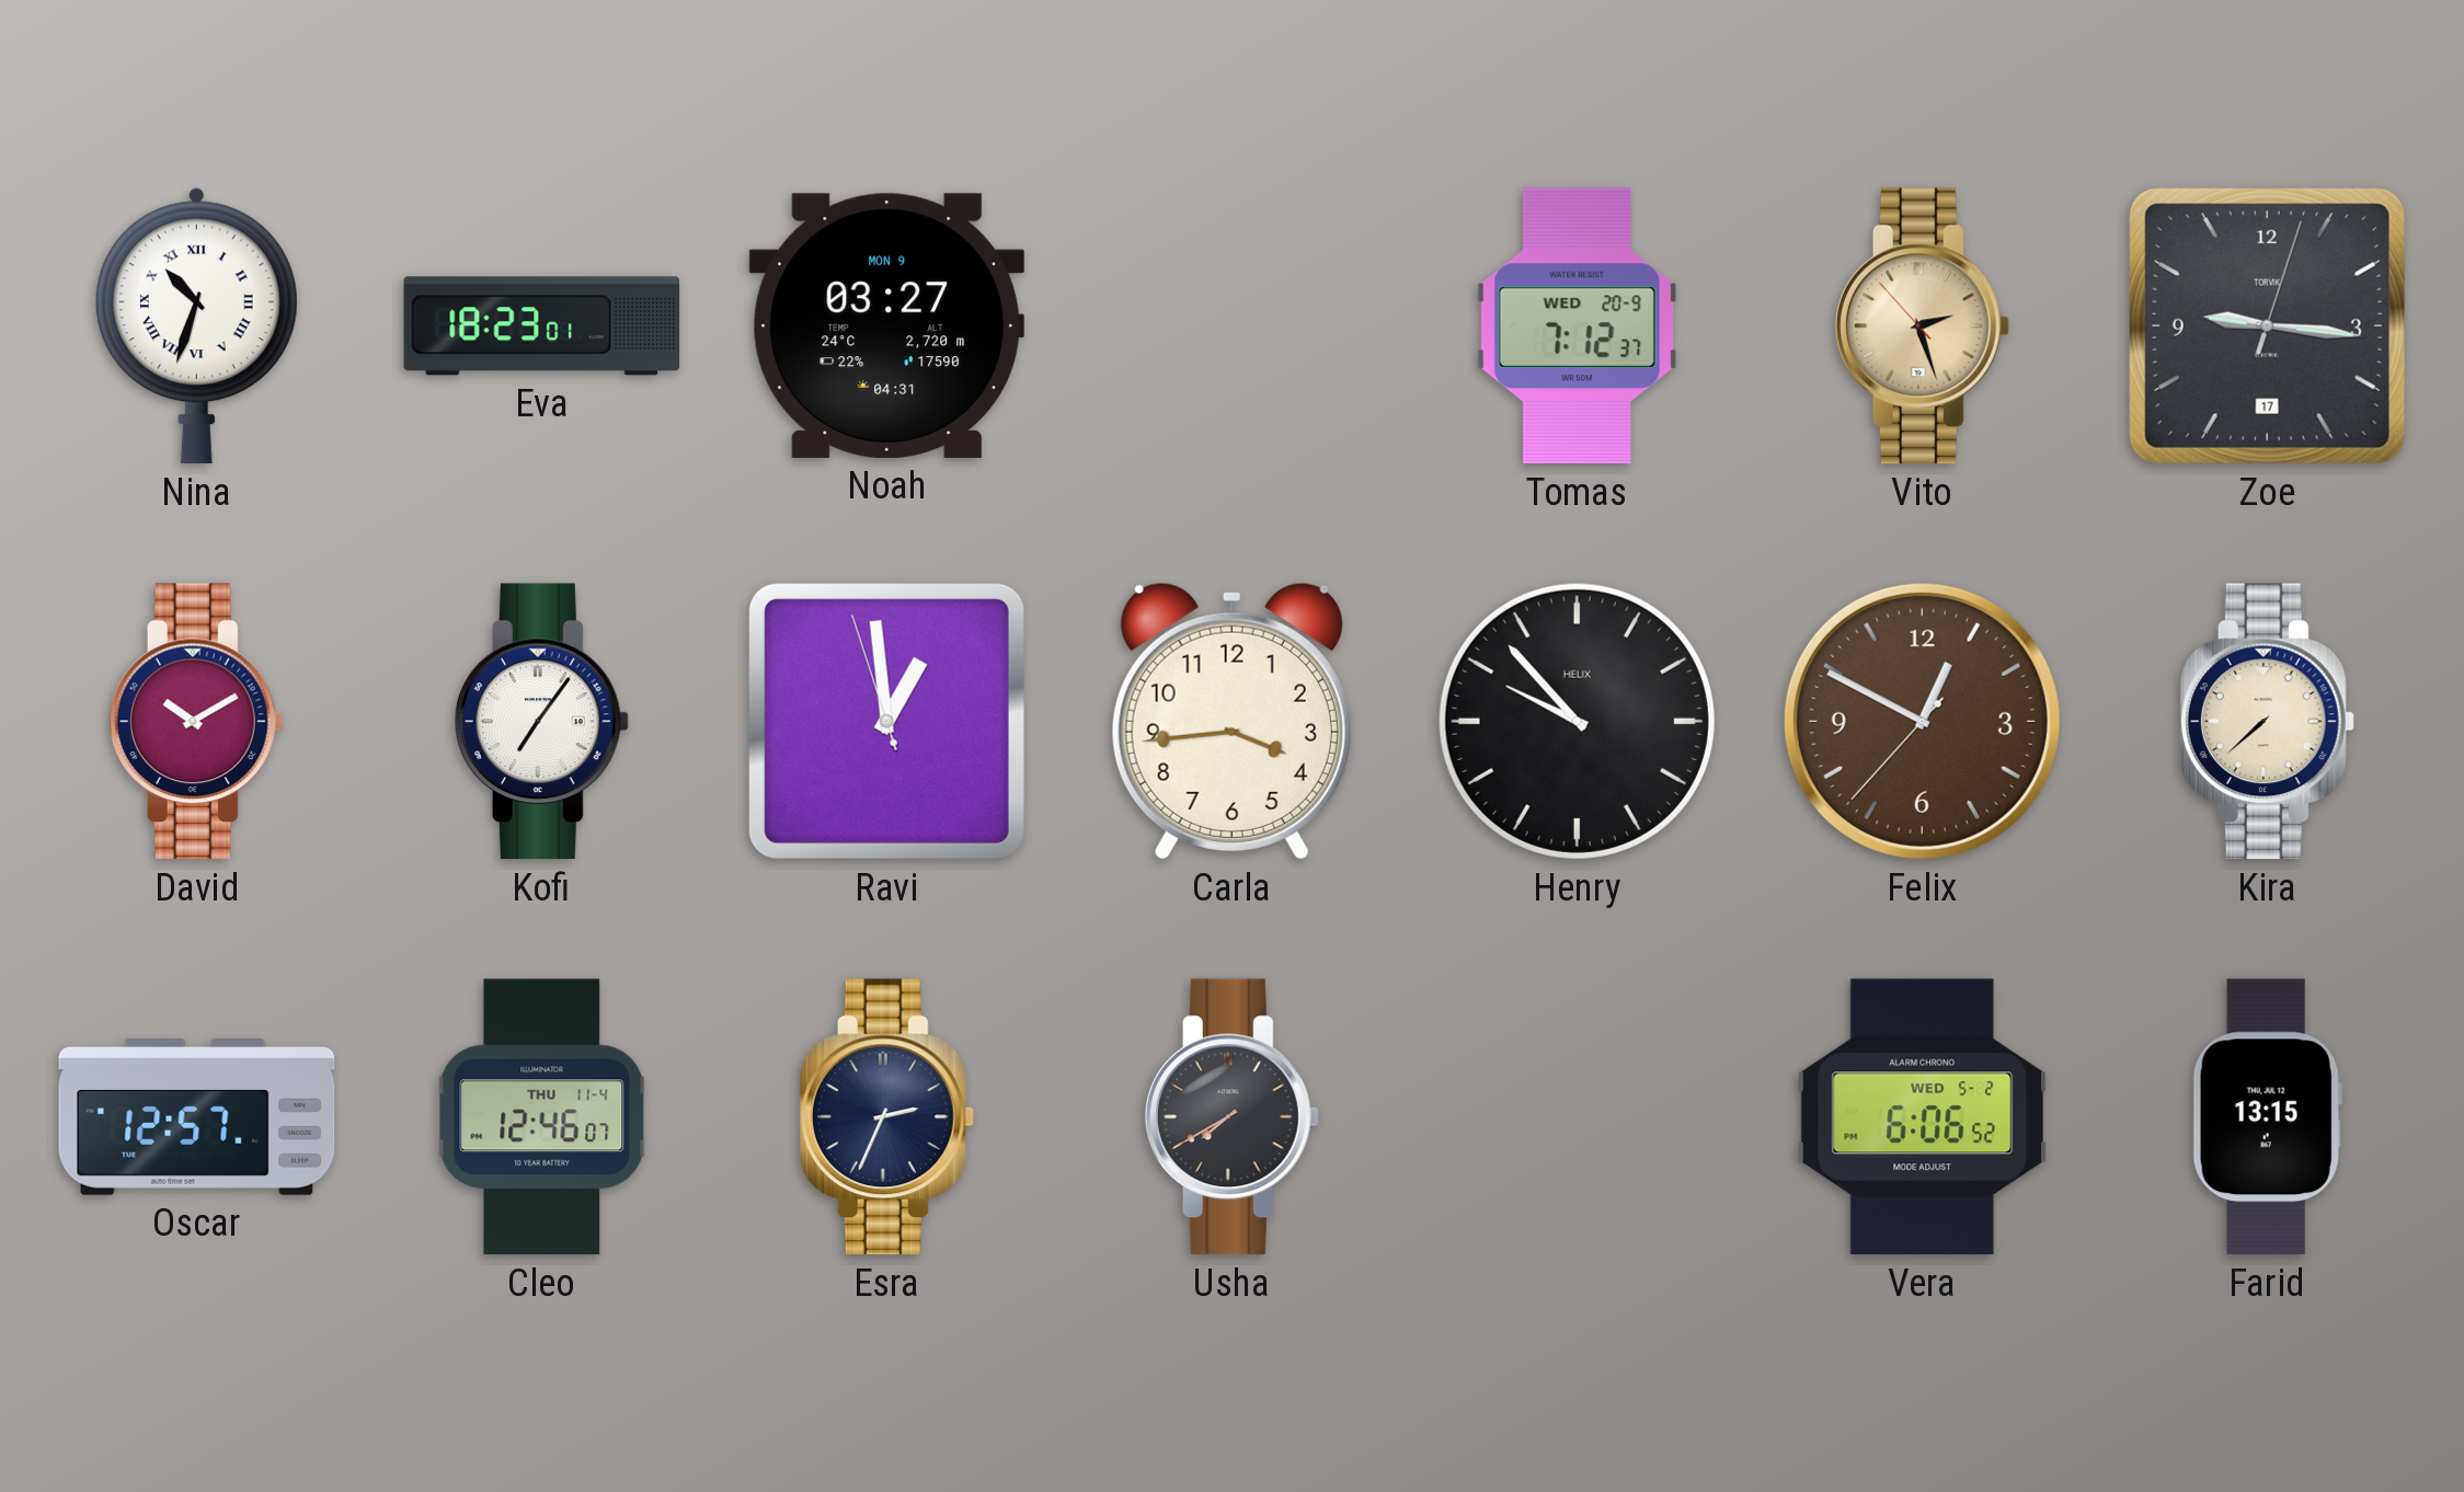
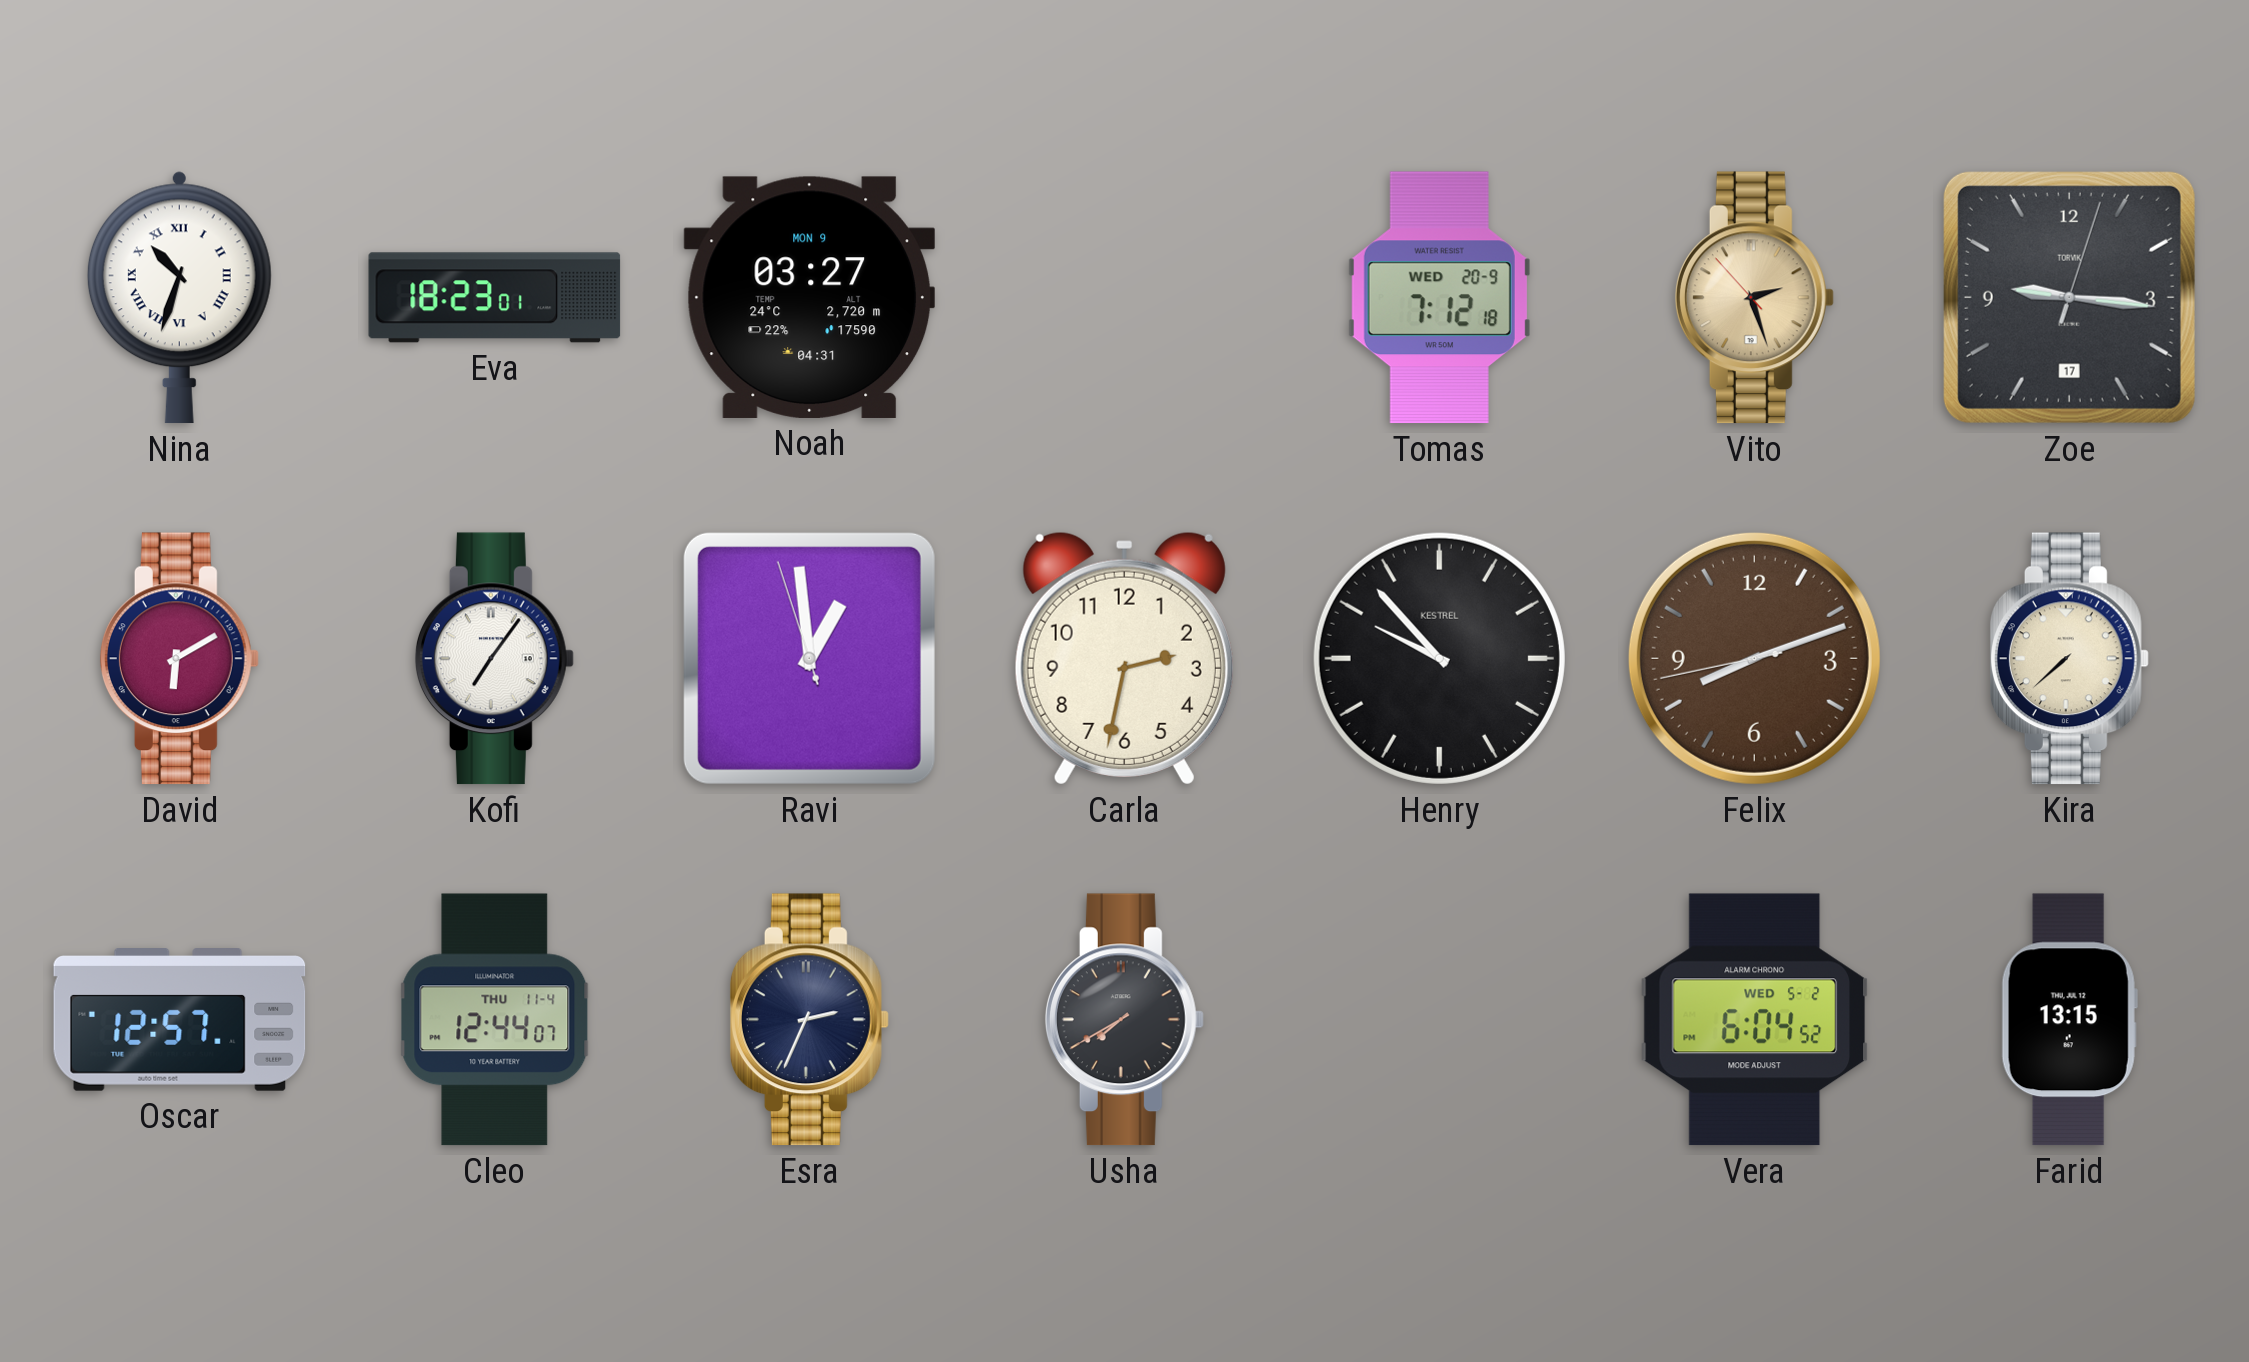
Tomas: 7:12:37 -> 7:12:18 (1439, 298)
David: 10:10 -> 6:10 (179, 659)
Carla: 3:44 -> 2:32 (1124, 658)
Henry brand: HELIX -> KESTREL (1439, 658)
Felix: 12:49 -> 8:11 (1754, 658)
Cleo: 12:46 -> 12:44 (495, 1020)
Vera: 6:06 -> 6:04 (1755, 1020)
